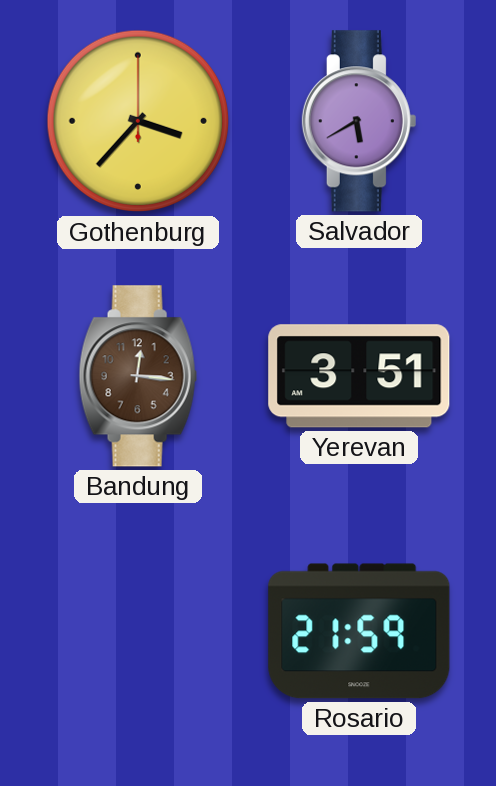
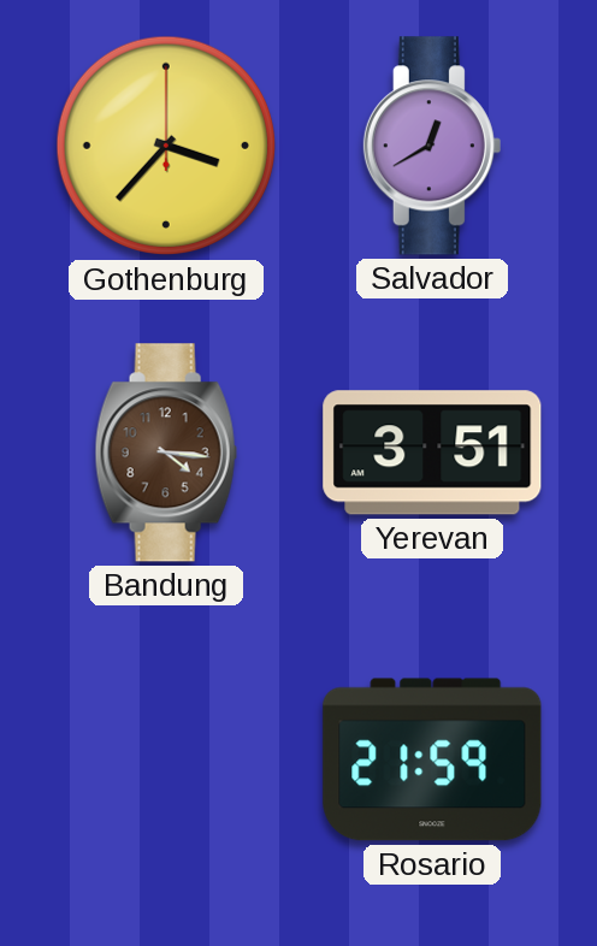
Salvador: 5:40 -> 12:40 (432, 146)
Bandung: 12:16 -> 4:16 (166, 453)
